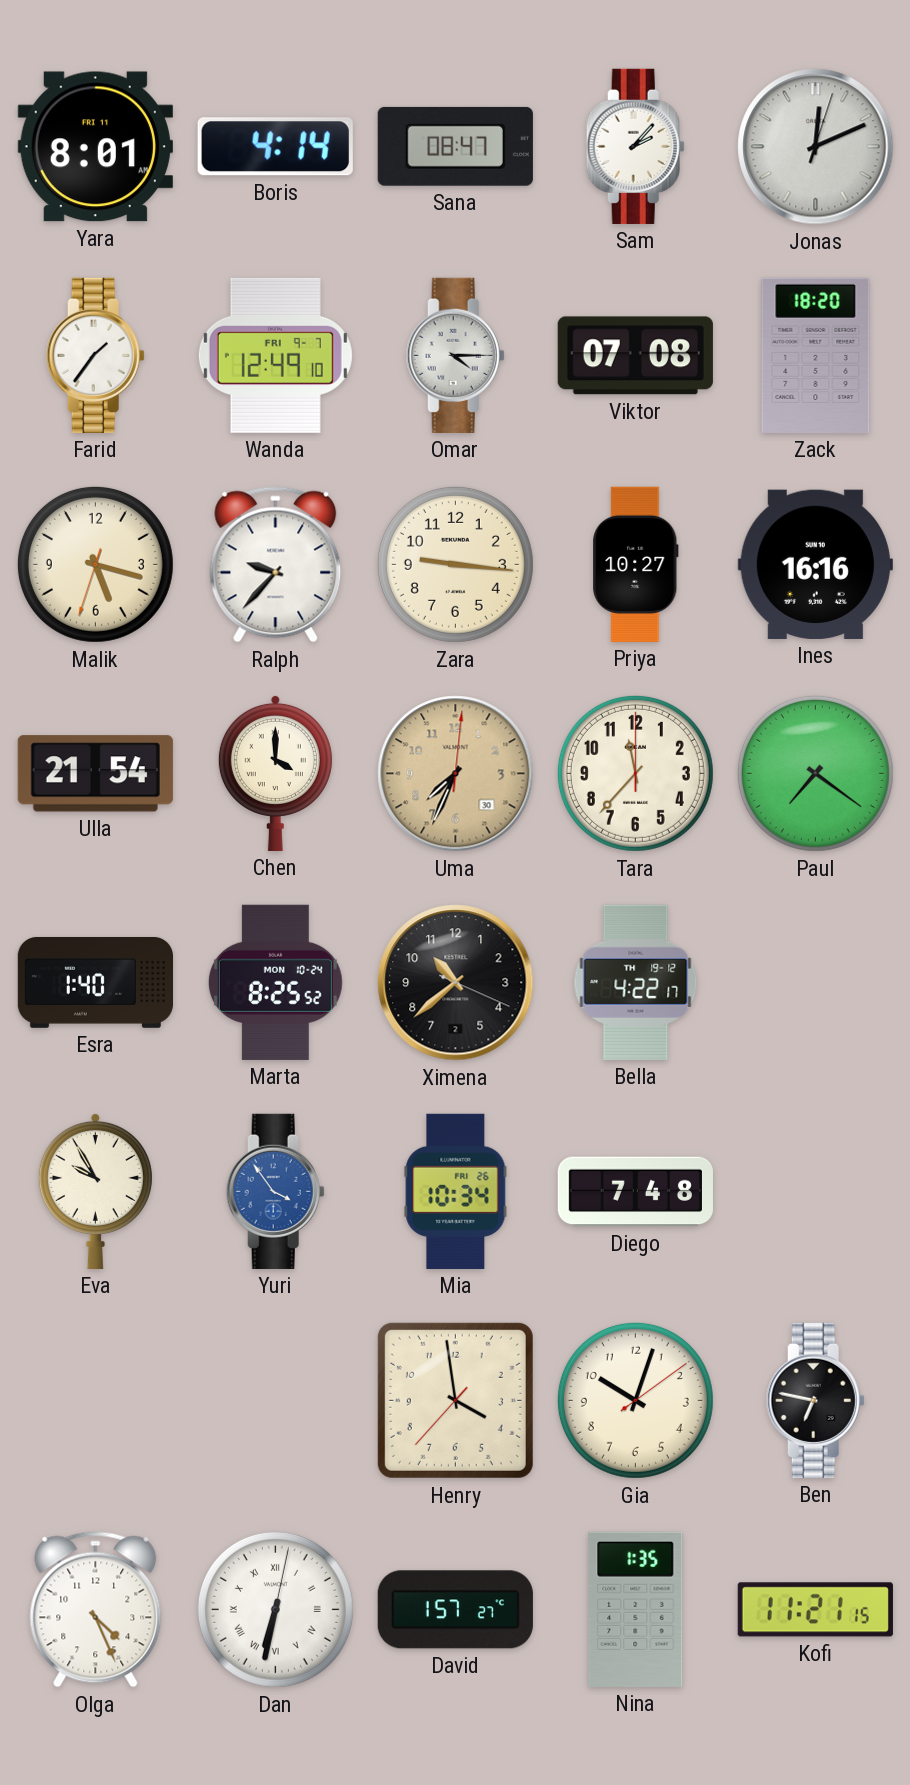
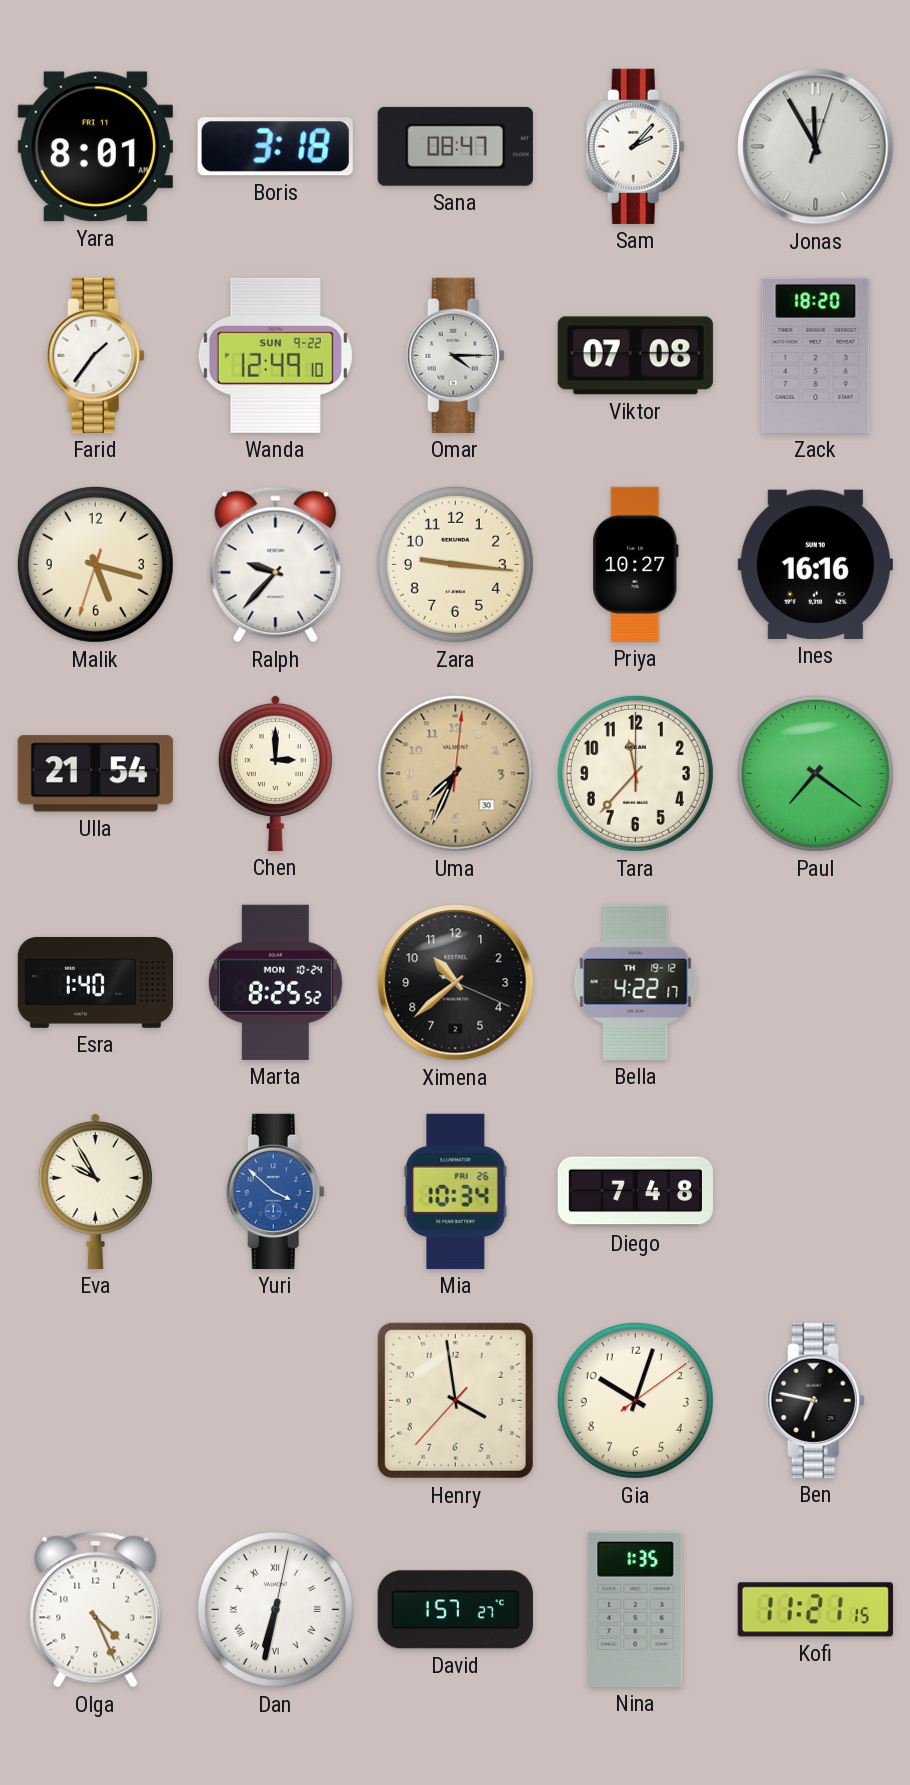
Boris: 4:14 -> 3:18 (275, 147)
Jonas: 12:11 -> 11:55 (816, 147)
Wanda date: FRI 9-7 -> SUN 9-22 (275, 355)
Chen: 4:00 -> 3:00 (275, 773)
Yuri: 3:54 -> 3:52 (275, 1191)
